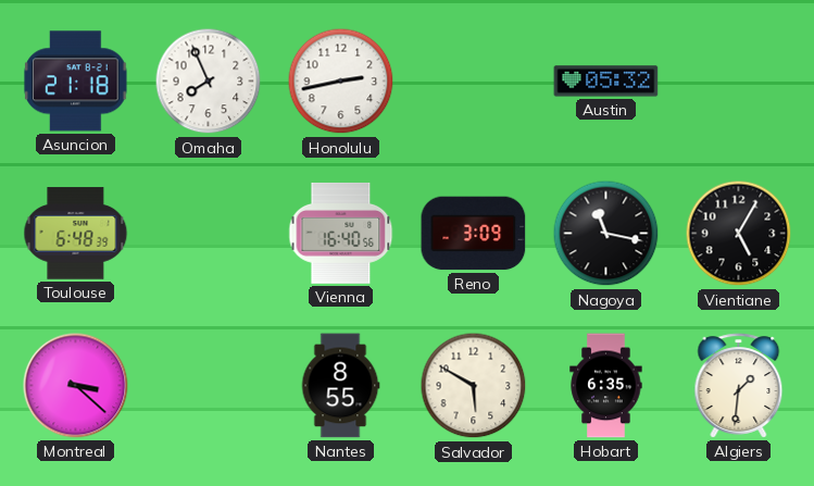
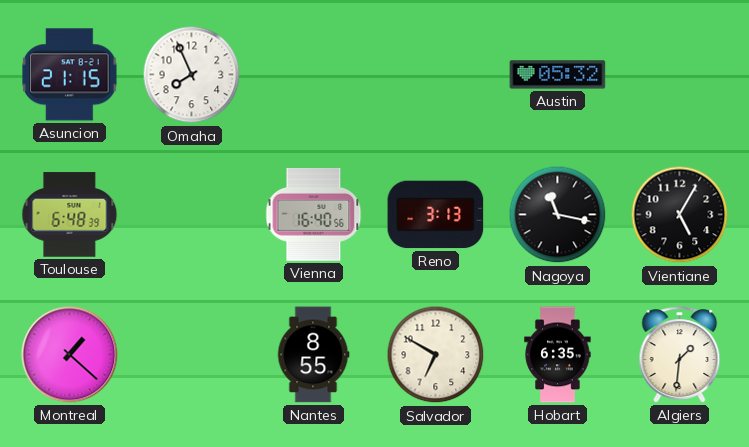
Asuncion: 21:18 -> 21:15 (70, 75)
Honolulu: 2:43 -> none (341, 82)
Reno: 3:09 -> 3:13 (436, 215)
Montreal: 3:22 -> 1:22 (70, 355)
Salvador: 5:50 -> 6:50 (436, 355)
